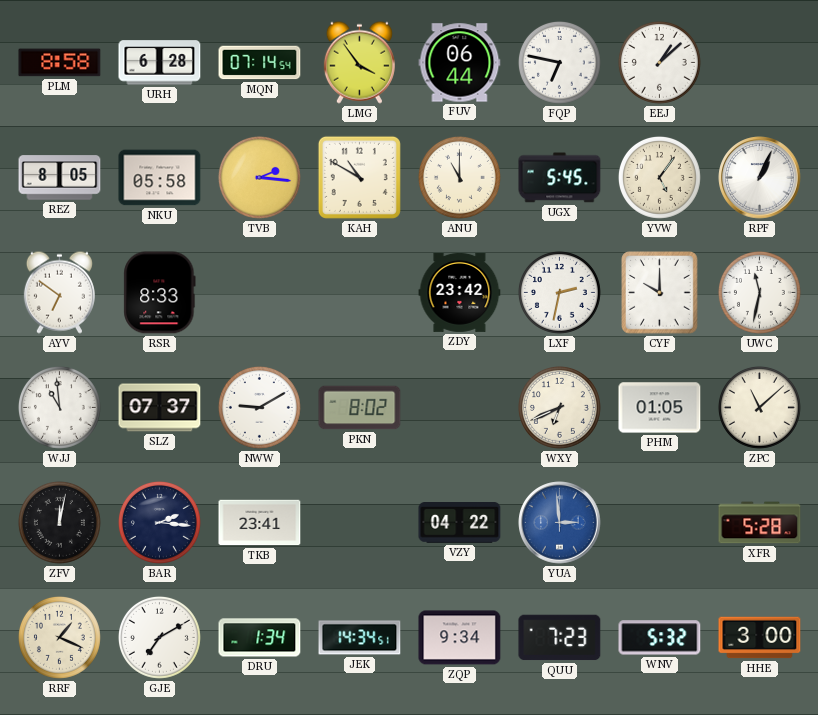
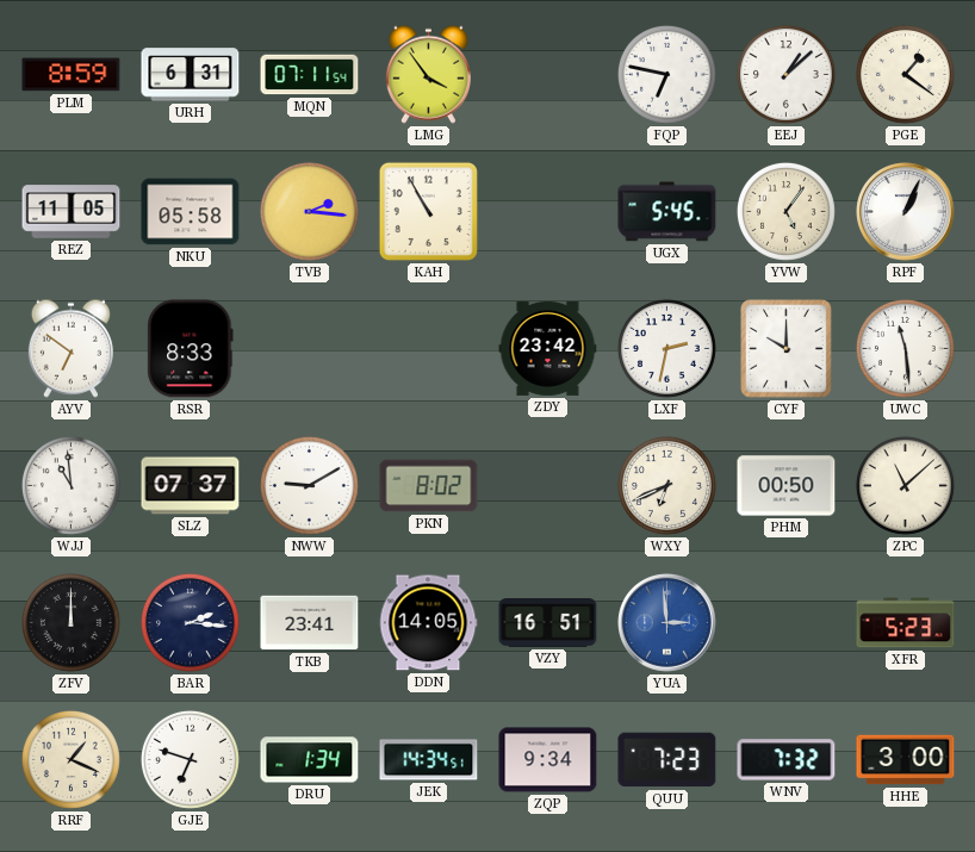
PLM: 8:58 -> 8:59 (72, 75)
URH: 6:28 -> 6:31 (191, 75)
MQN: 07:14 -> 07:11 (310, 75)
FUV: 06:44 -> none (460, 63)
PGE: none -> 1:21 (905, 74)
REZ: 8:05 -> 11:05 (72, 212)
KAH: 10:50 -> 10:55 (428, 211)
ANU: 11:00 -> none (459, 177)
UWC: 11:32 -> 11:29 (905, 348)
PHM: 01:05 -> 00:50 (787, 486)
ZFV: 12:02 -> 12:00 (70, 622)
DDN: none -> 14:05 (428, 623)
VZY: 04:22 -> 16:51 (548, 623)
XFR: 5:28 -> 5:23 (906, 623)
GJE: 7:10 -> 6:48 (190, 759)
WNV: 5:32 -> 7:32 (787, 760)
